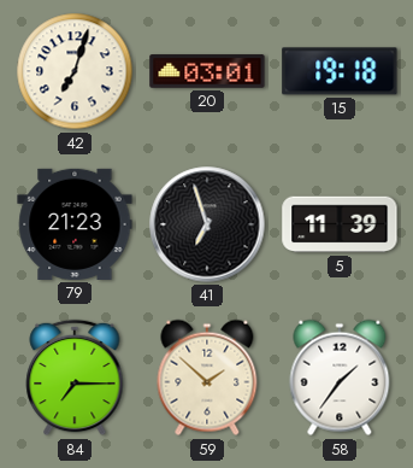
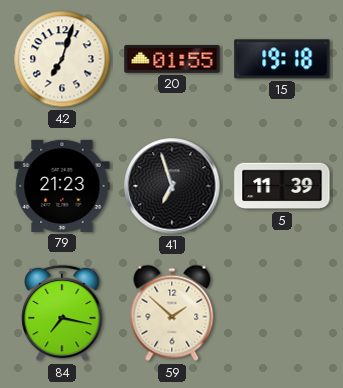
20: 03:01 -> 01:55 (172, 59)
84: 7:15 -> 7:17 (62, 313)
58: 1:36 -> none (340, 378)
